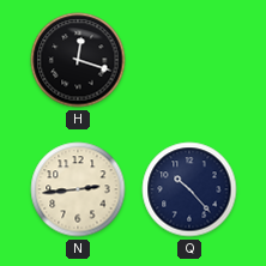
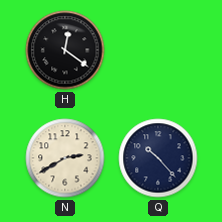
H: 12:18 -> 12:21 (65, 50)
N: 2:44 -> 2:40 (65, 158)
